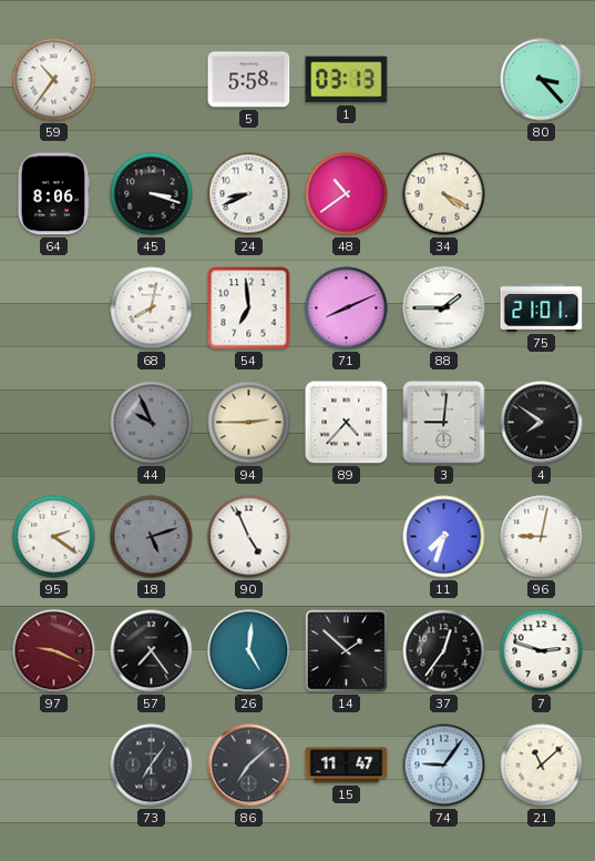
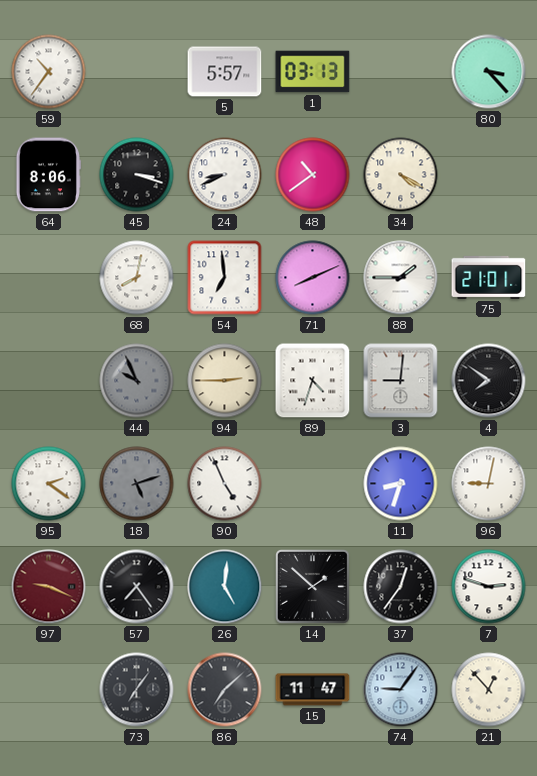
5: 5:58 -> 5:57 (225, 72)
89: 4:37 -> 4:33 (313, 381)
11: 7:33 -> 8:33 (401, 484)
21: 11:08 -> 12:53 (489, 690)
